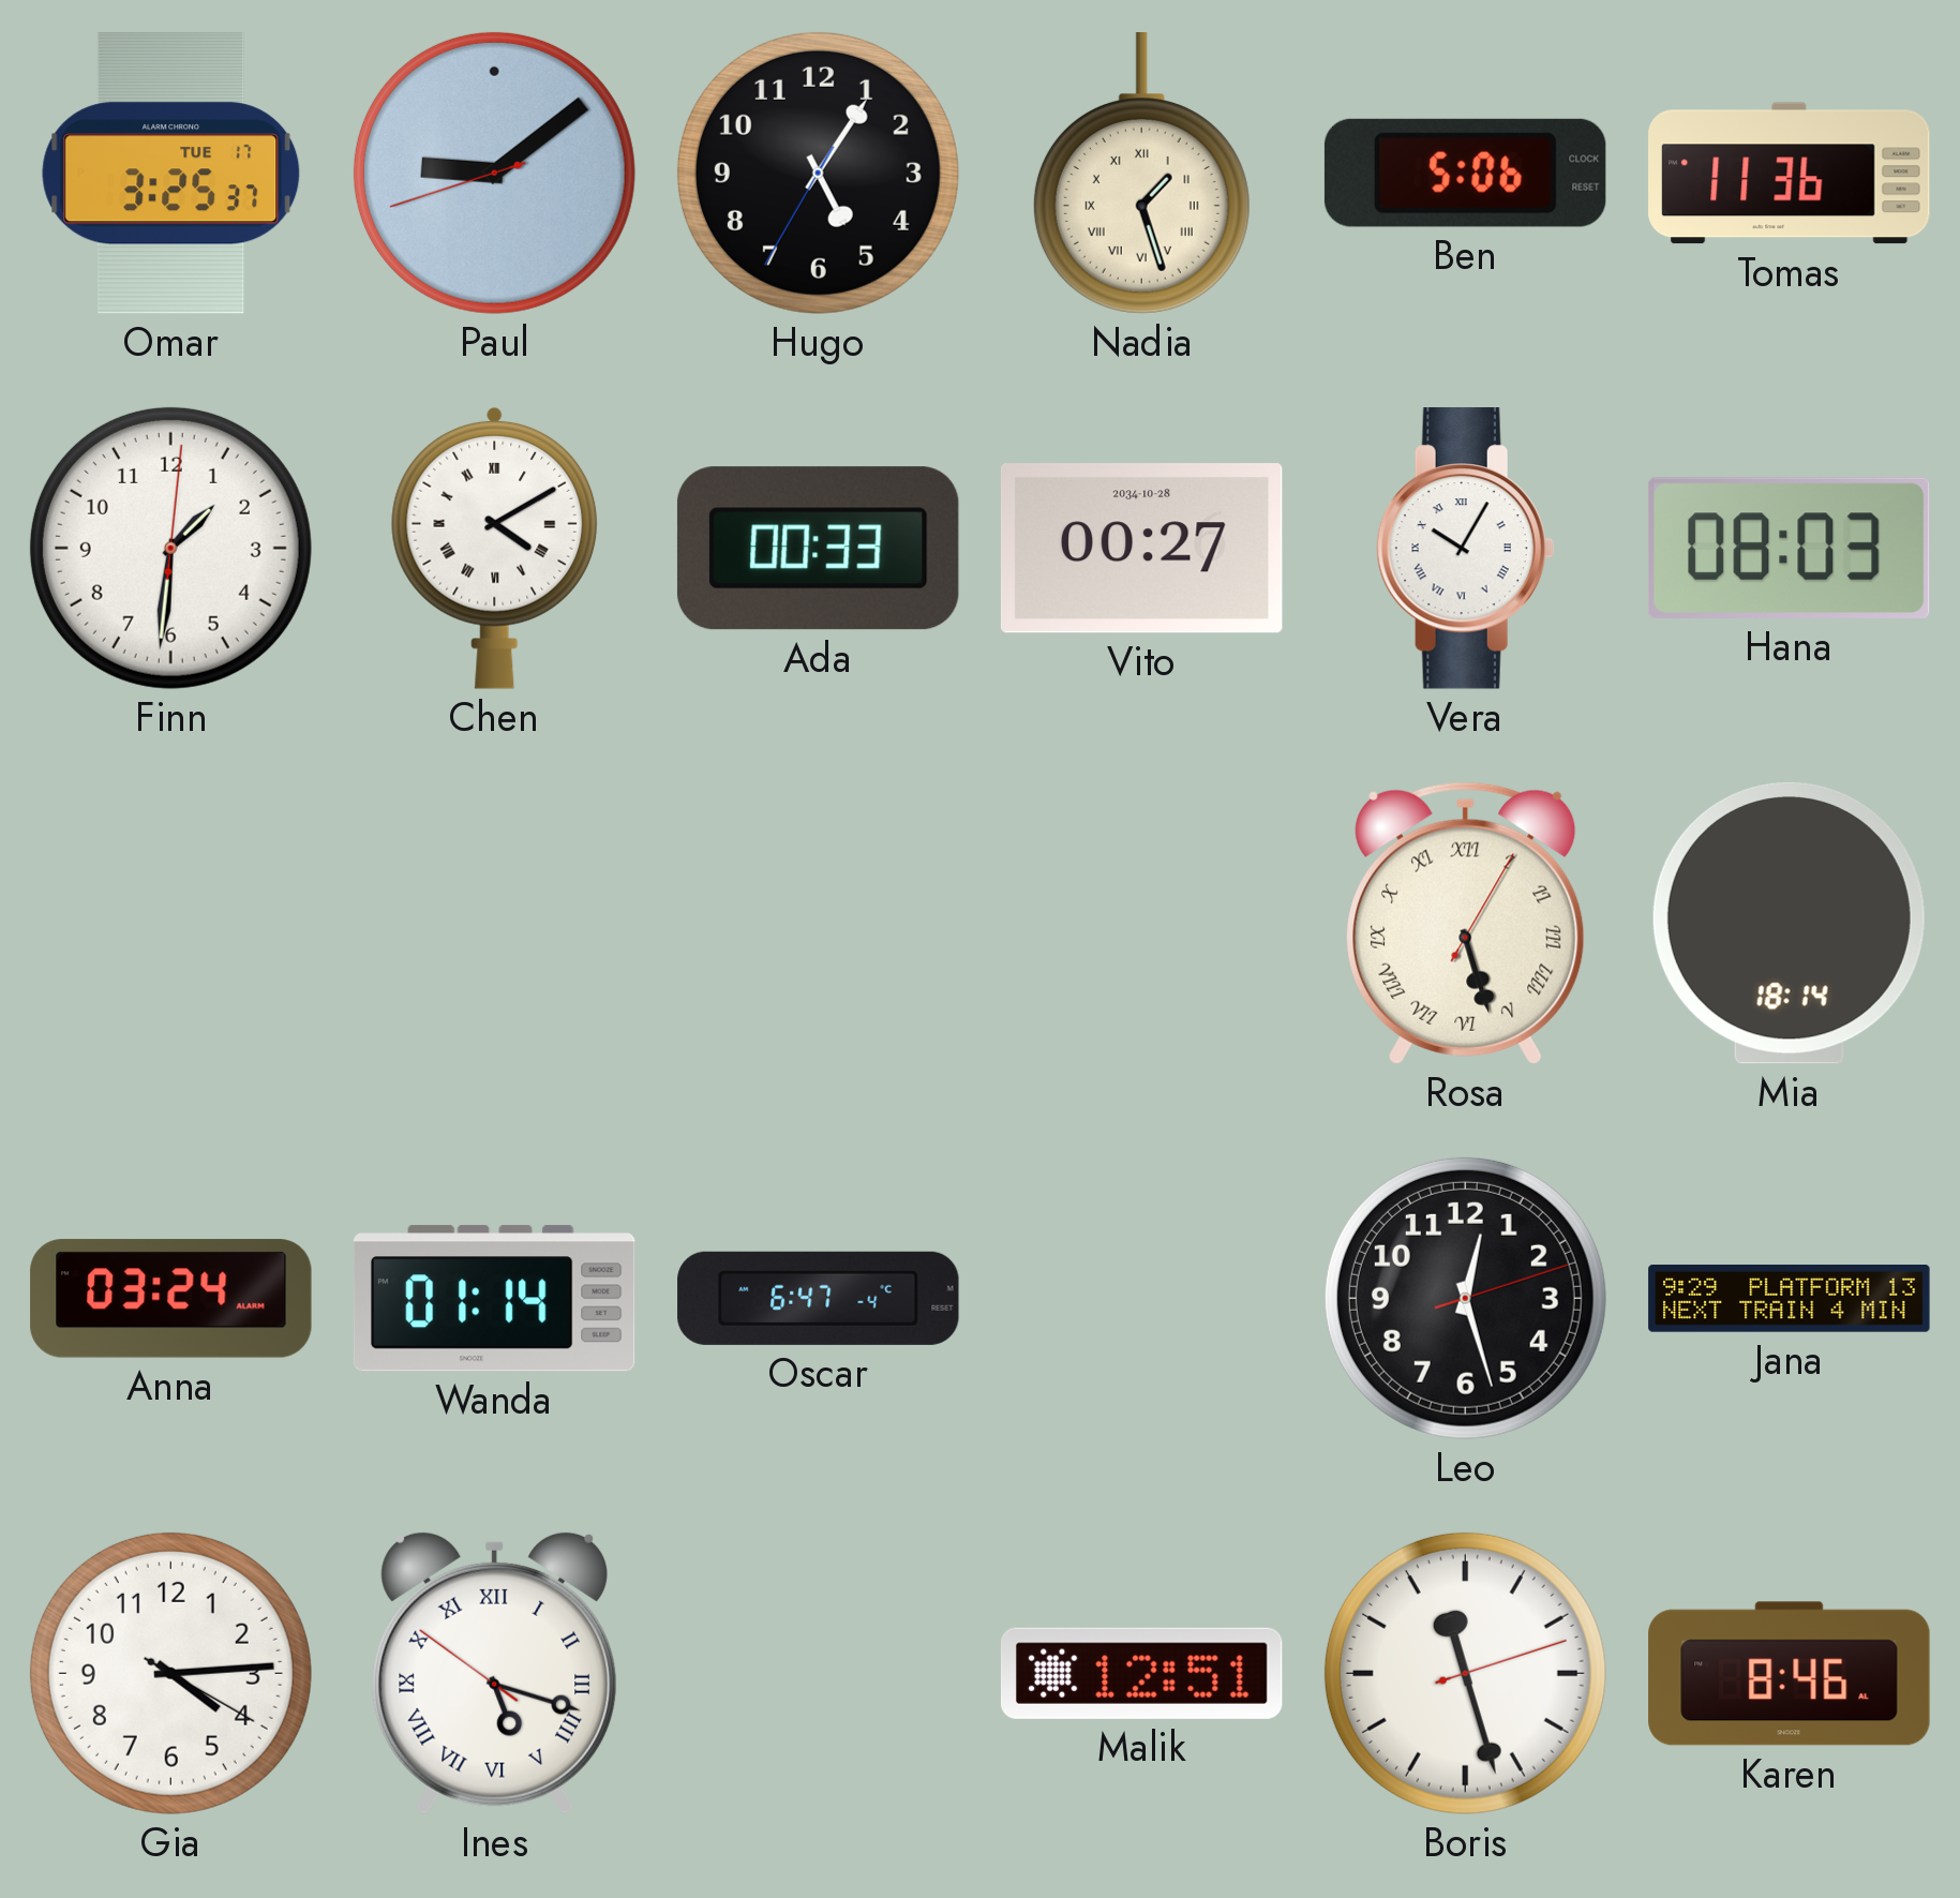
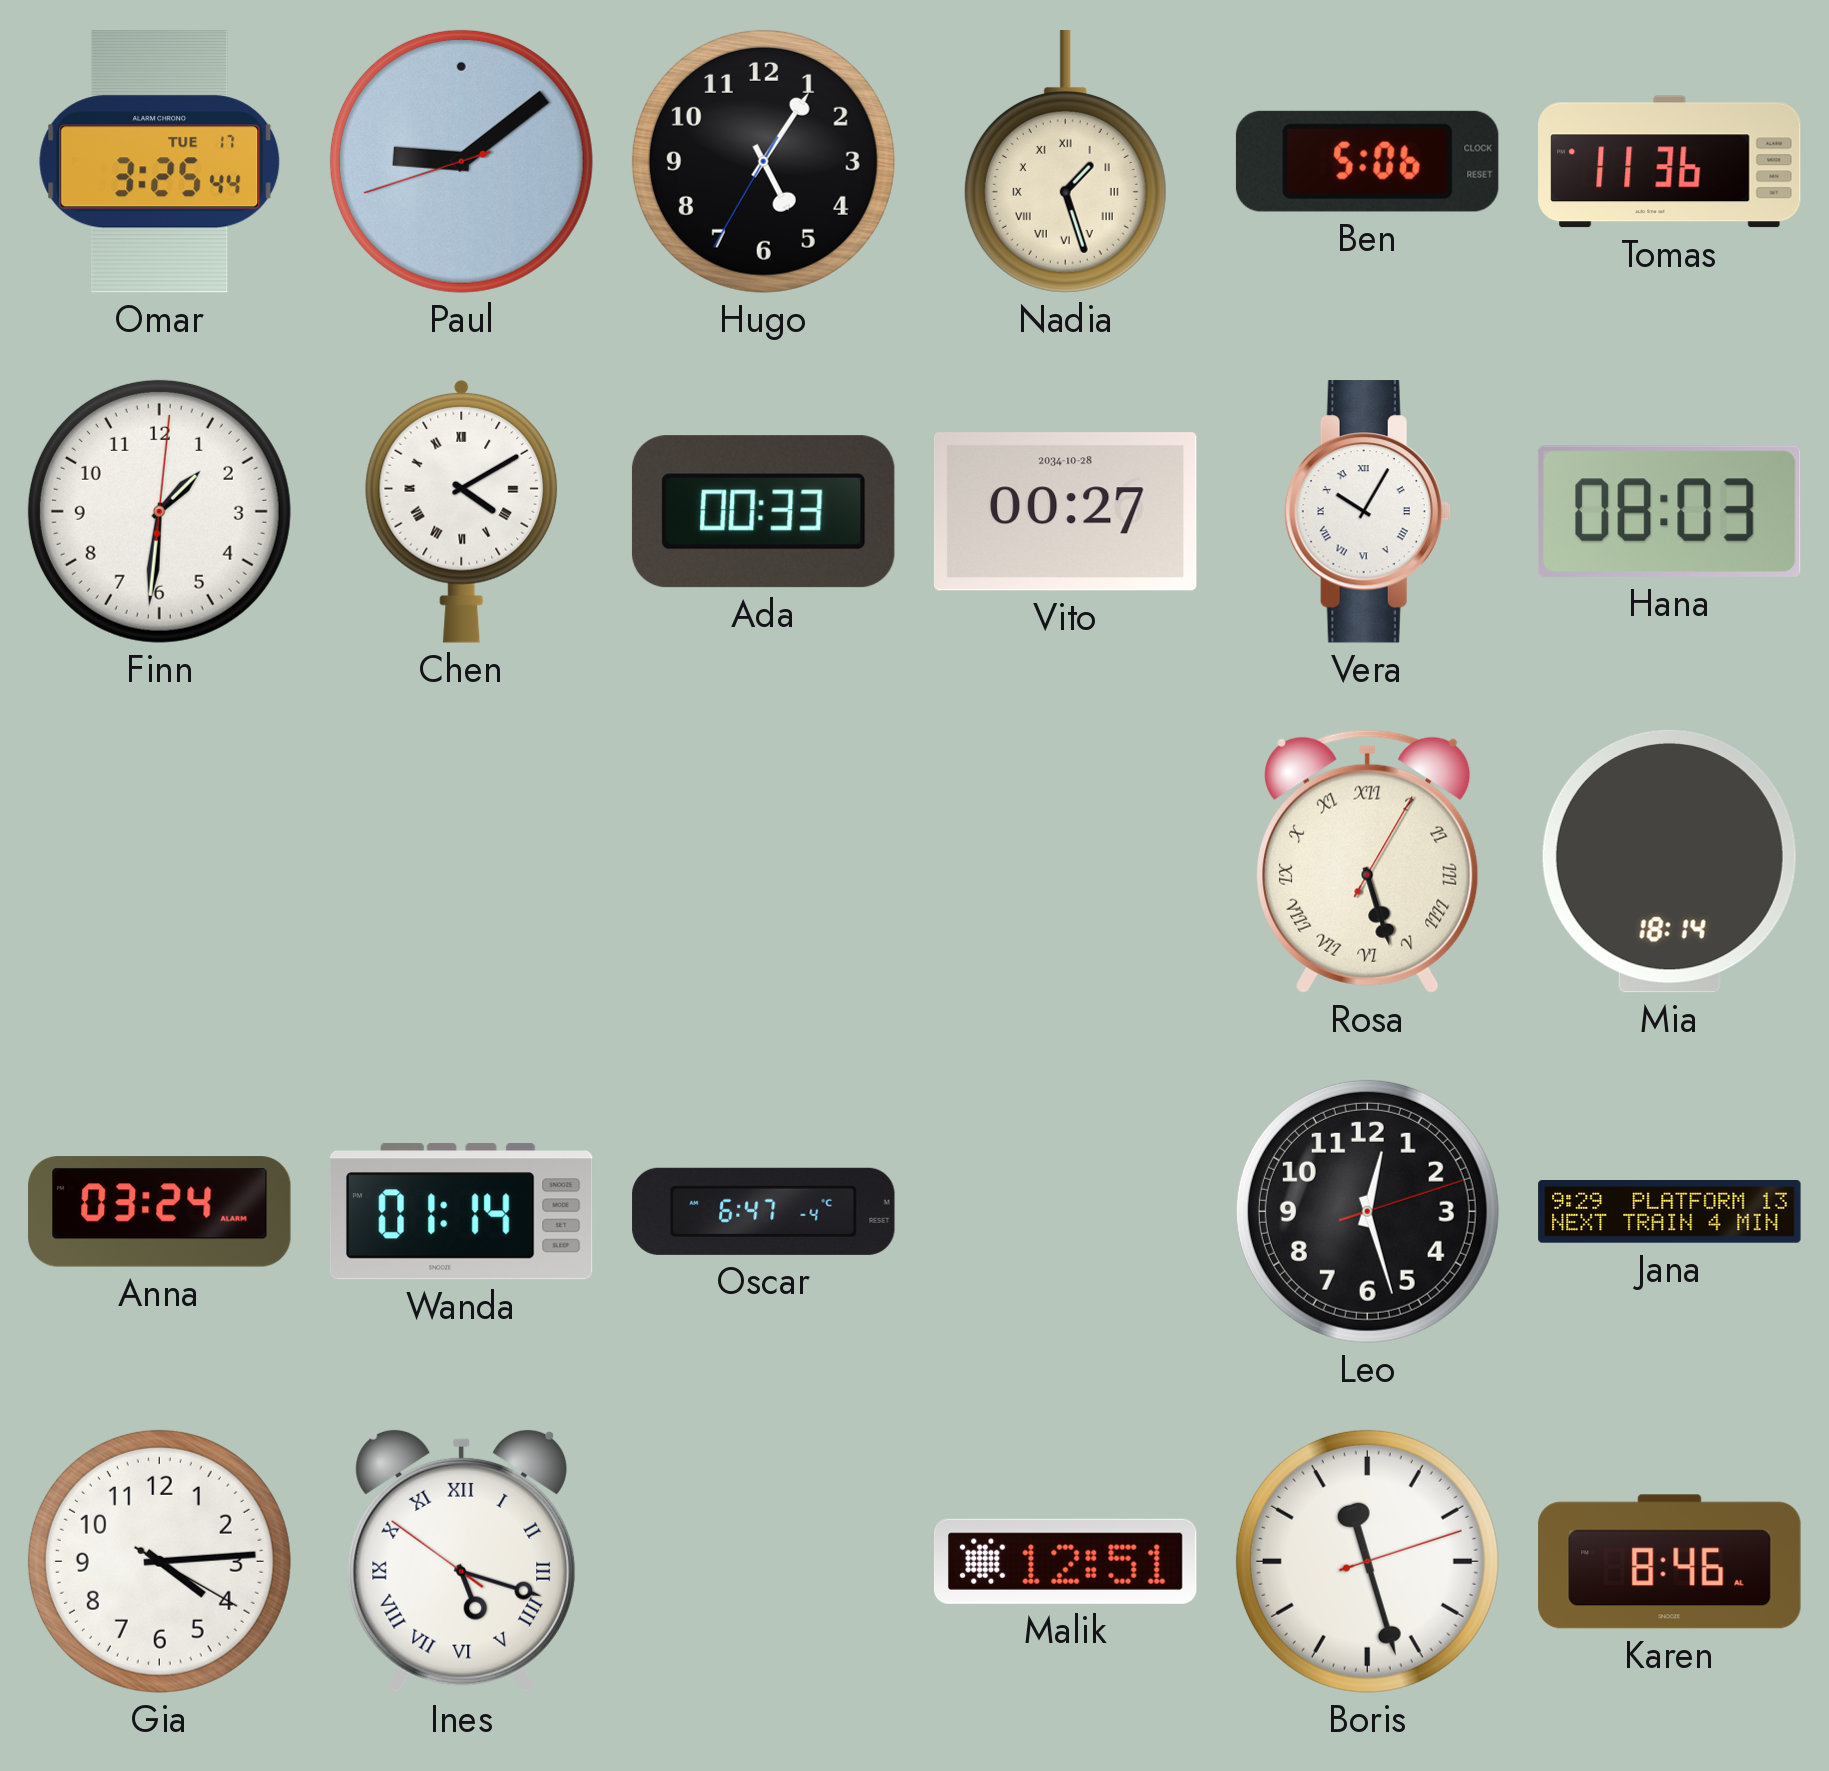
Omar: 3:25:37 -> 3:25:44 (160, 162)
